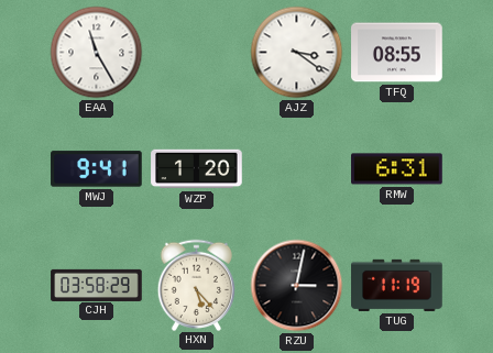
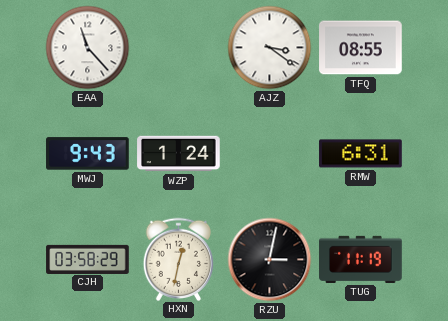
EAA: 11:25 -> 11:23 (88, 48)
MWJ: 9:41 -> 9:43 (88, 154)
WZP: 1:20 -> 1:24 (179, 154)
HXN: 5:23 -> 12:32 (179, 259)
